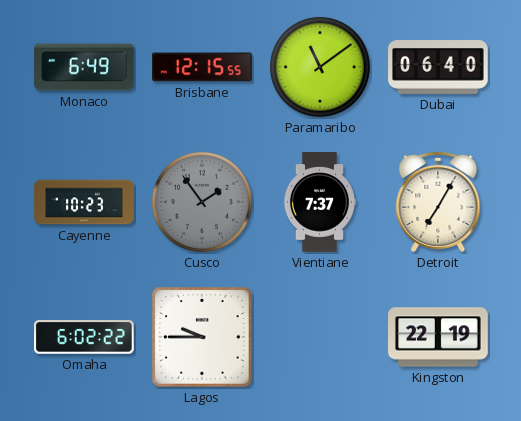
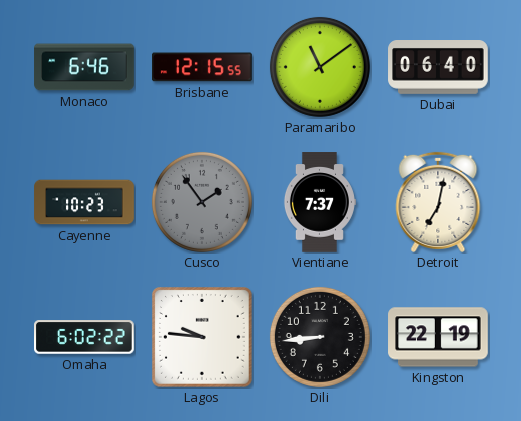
Monaco: 6:49 -> 6:46 (84, 67)
Detroit: 7:05 -> 7:02 (438, 202)
Lagos: 9:45 -> 9:46 (203, 338)
Dili: none -> 8:44 (320, 337)
